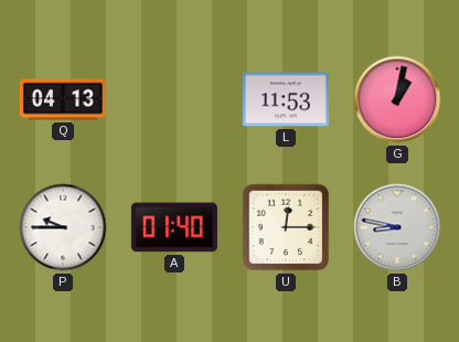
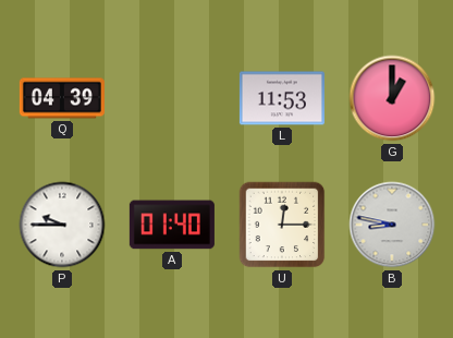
Q: 04:13 -> 04:39 (62, 98)
G: 1:02 -> 1:00 (392, 98)
